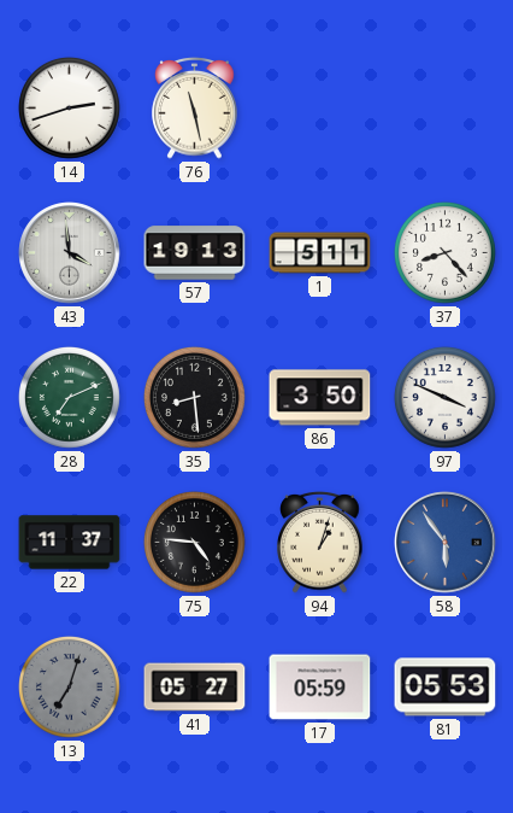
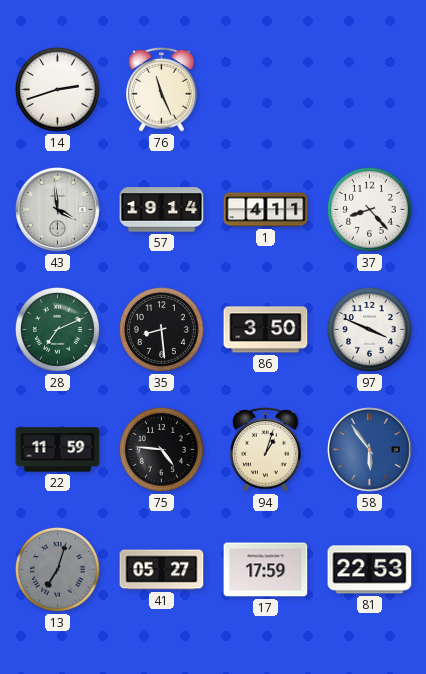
76: 11:28 -> 11:26 (162, 90)
57: 19:13 -> 19:14 (162, 210)
1: 5:11 -> 4:11 (266, 210)
22: 11:37 -> 11:59 (58, 450)
17: 05:59 -> 17:59 (266, 570)
81: 05:53 -> 22:53 (370, 570)
